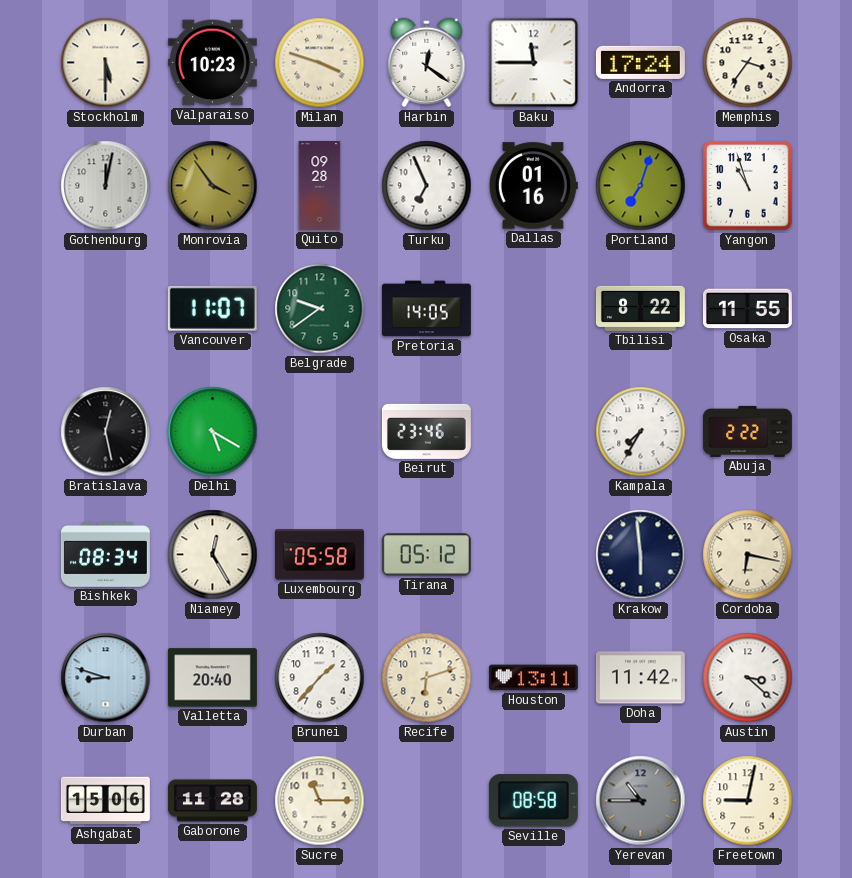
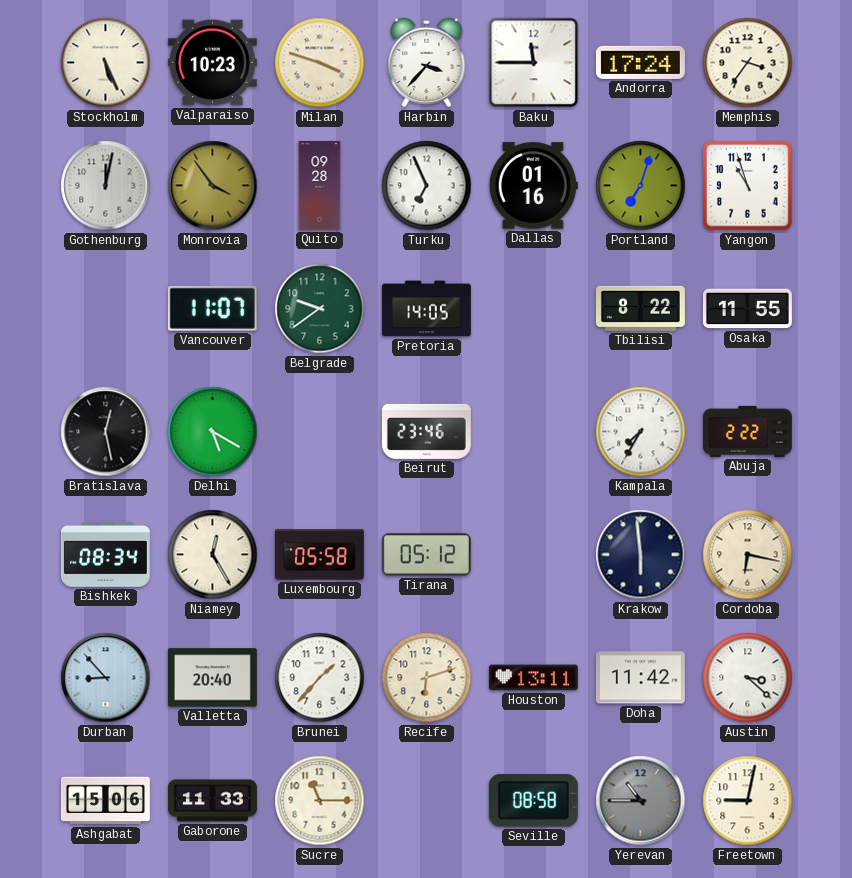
Stockholm: 5:30 -> 5:26 (106, 63)
Harbin: 12:21 -> 3:37 (427, 63)
Durban: 8:48 -> 8:53 (106, 678)
Gaborone: 11:28 -> 11:33 (212, 801)
